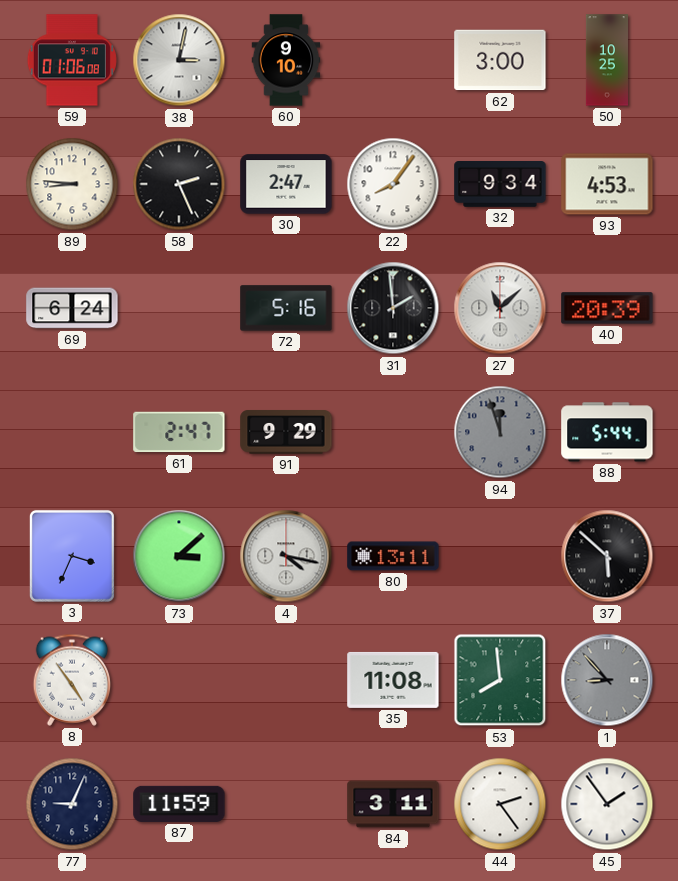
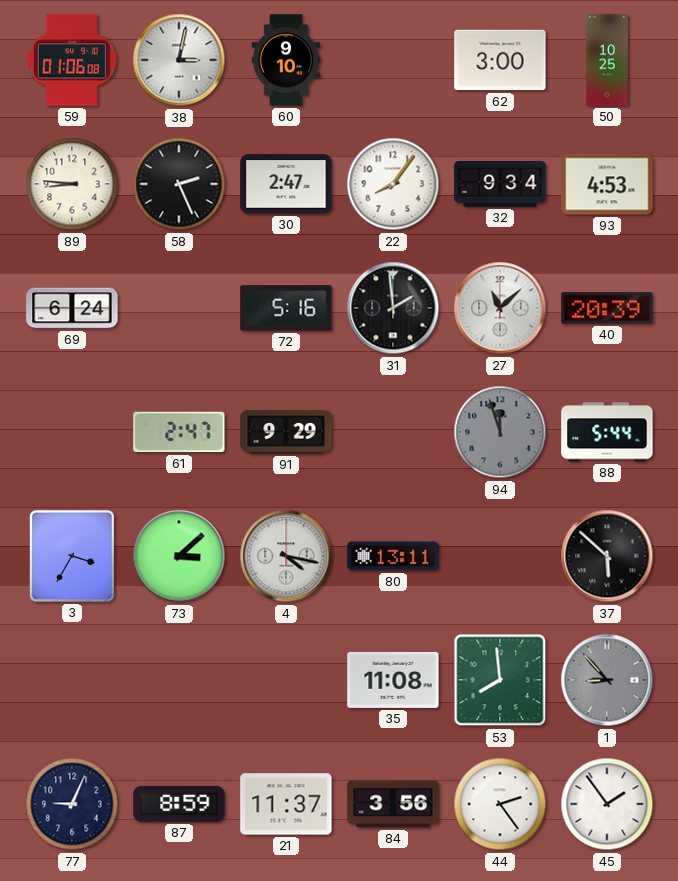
3: 3:34 -> 3:35 (72, 556)
8: 4:54 -> none (72, 680)
87: 11:59 -> 8:59 (179, 804)
21: none -> 11:37 (286, 804)
84: 3:11 -> 3:56 (393, 804)
